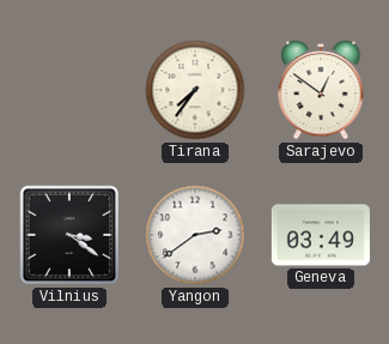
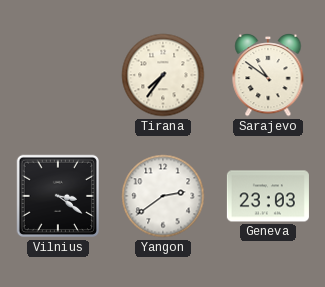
Sarajevo: 12:51 -> 10:51 (268, 75)
Geneva: 03:49 -> 23:03 (268, 196)
